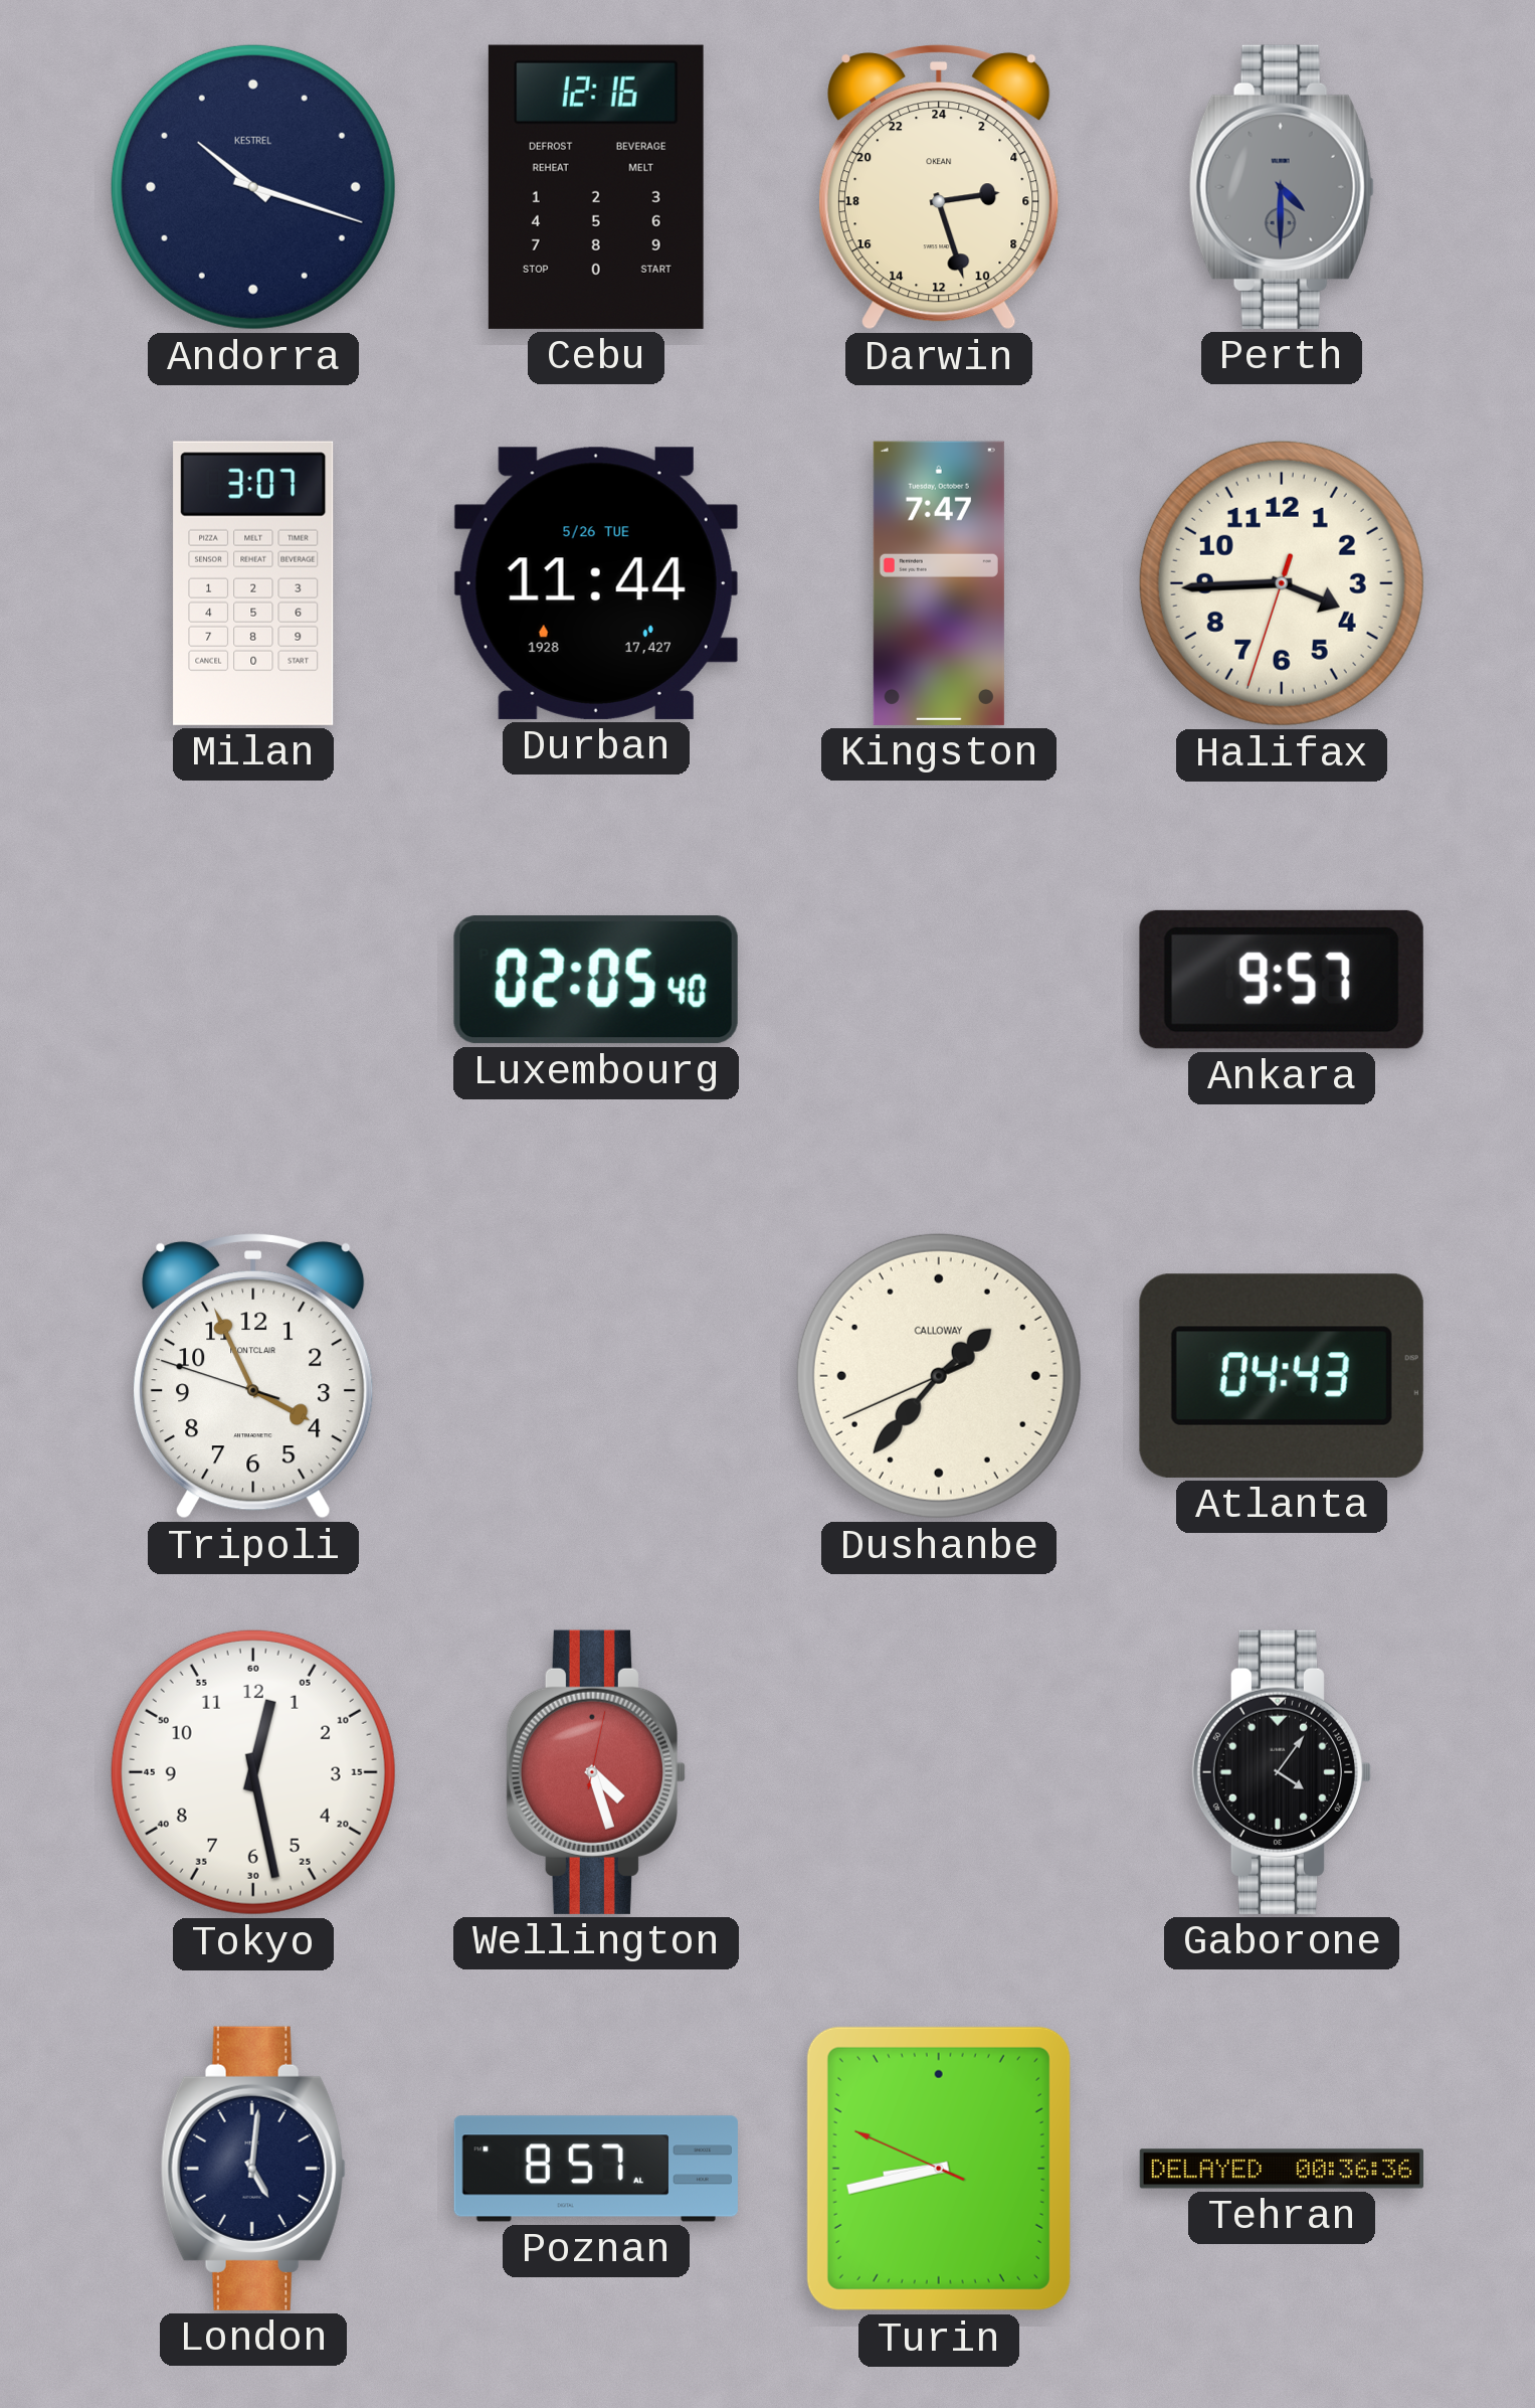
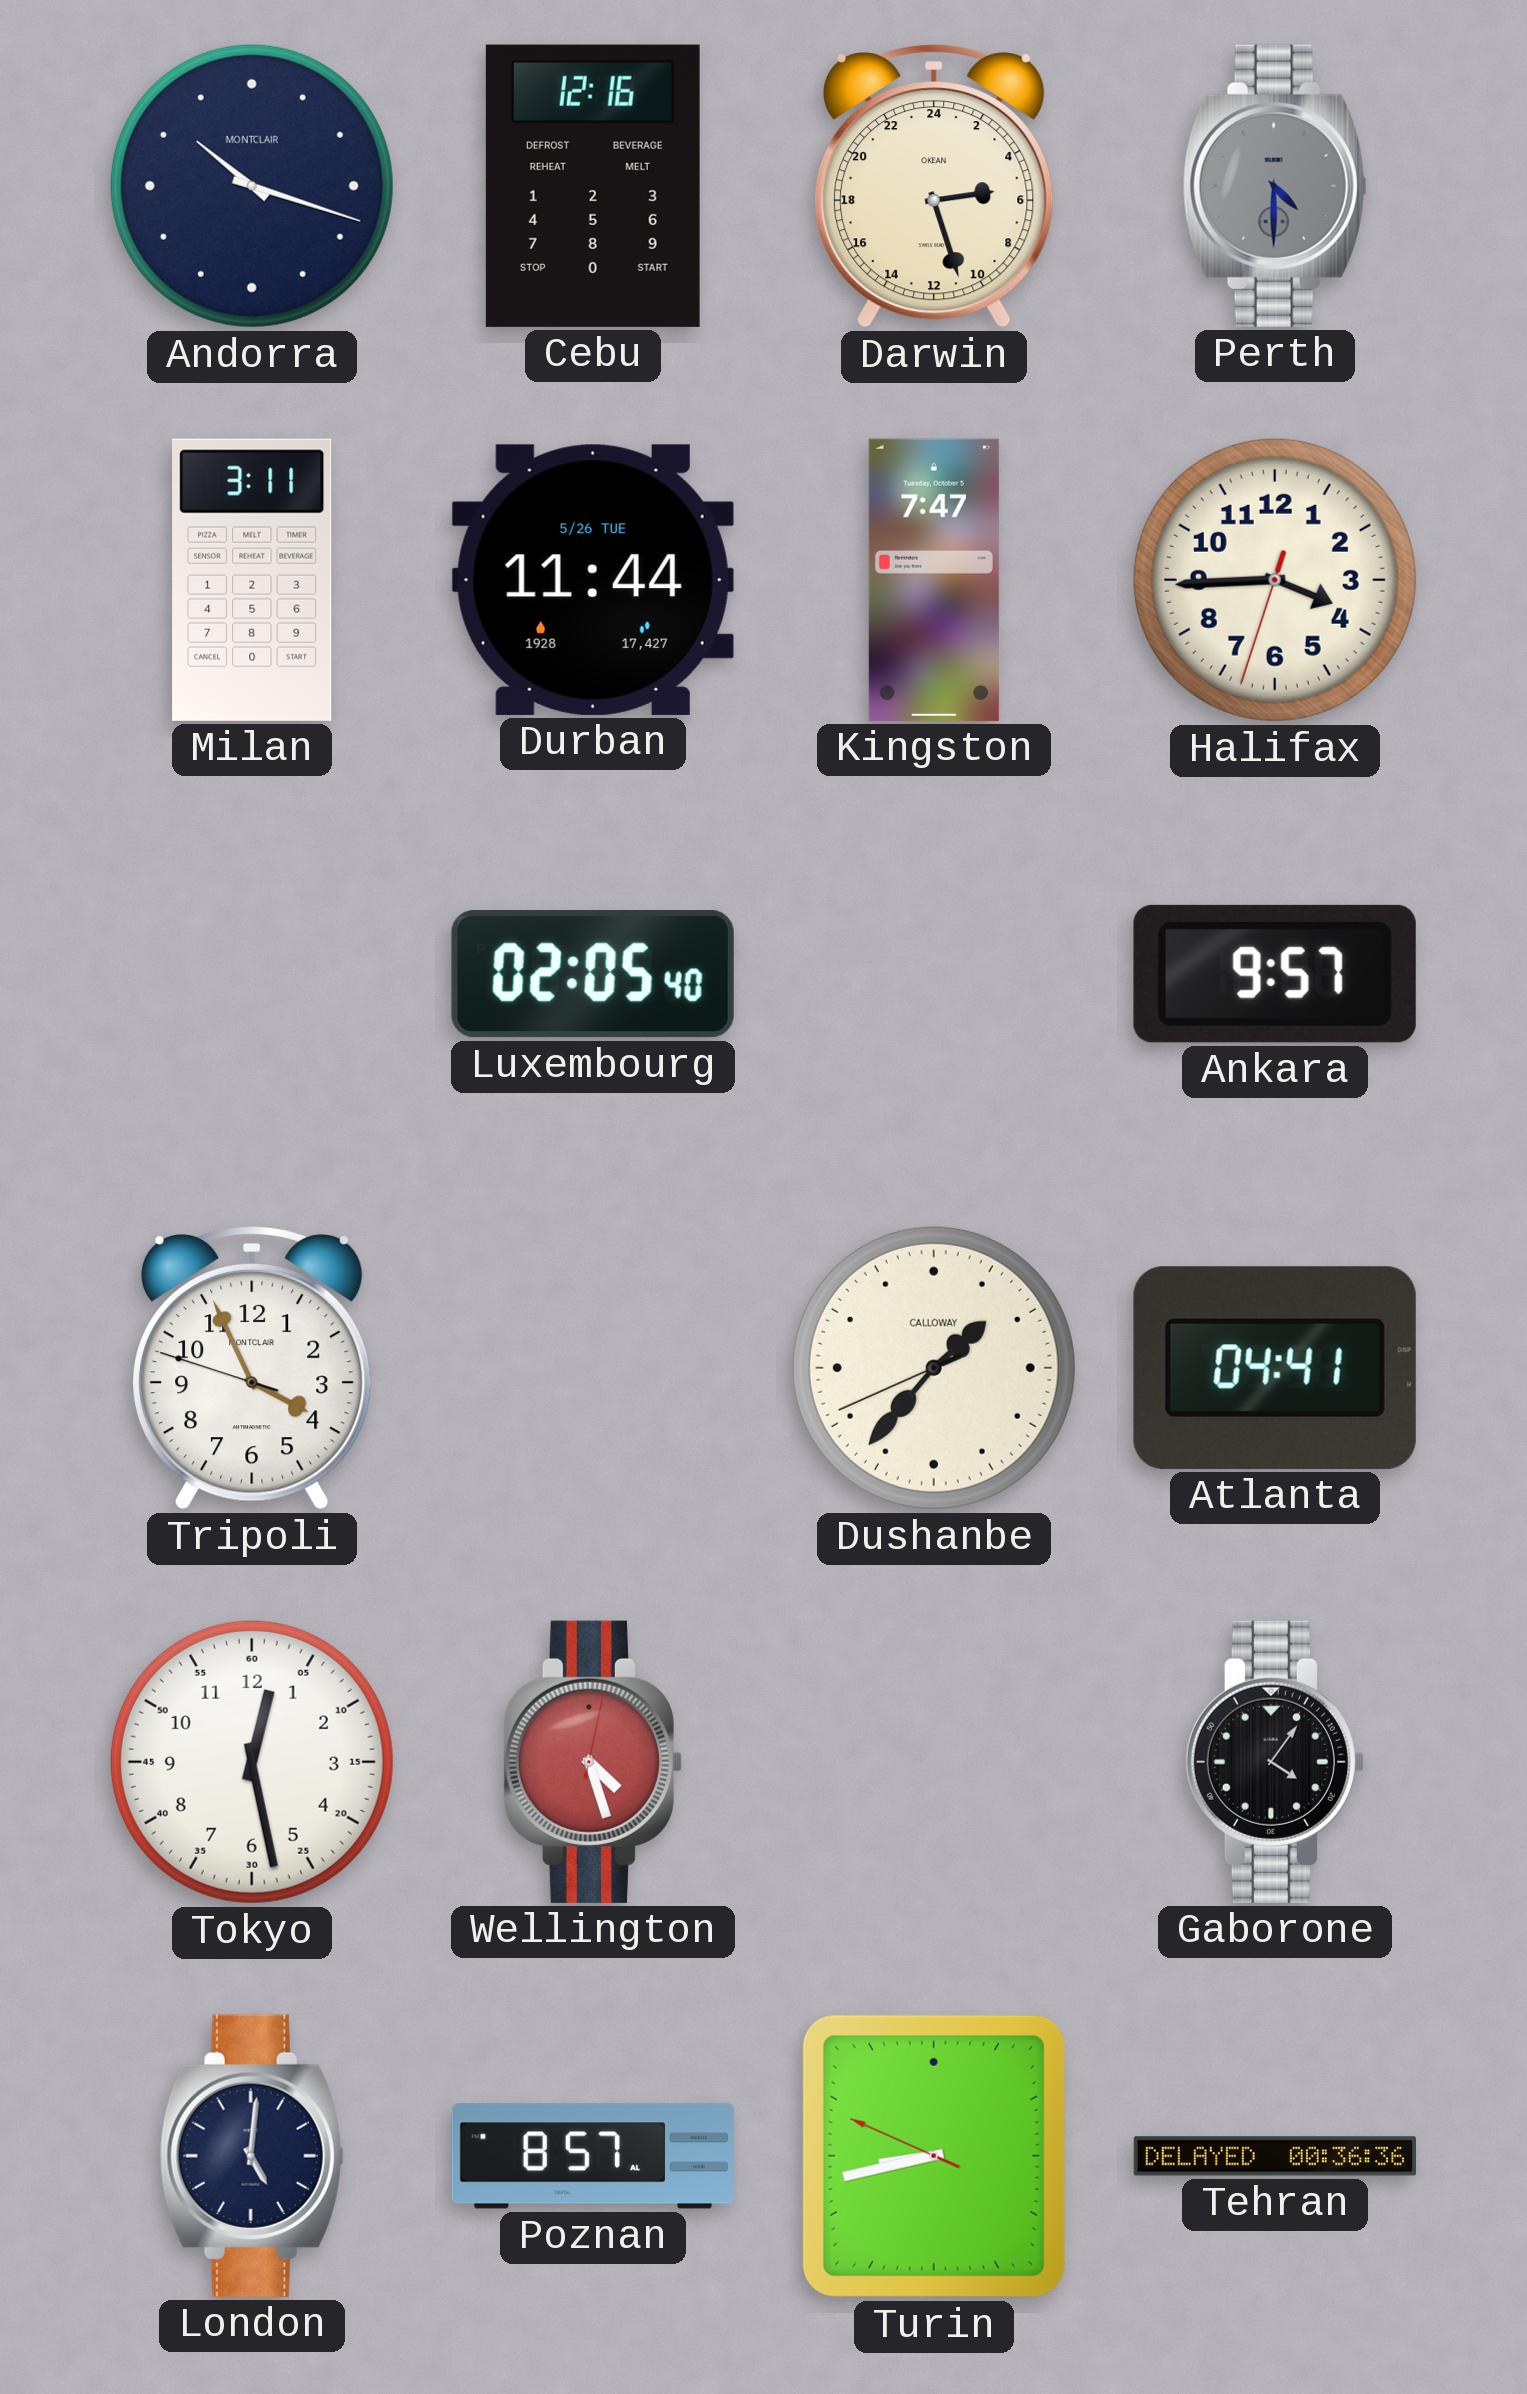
Andorra brand: KESTREL -> MONTCLAIR (252, 186)
Milan: 3:07 -> 3:11 (252, 580)
Atlanta: 04:43 -> 04:41 (1275, 1368)
